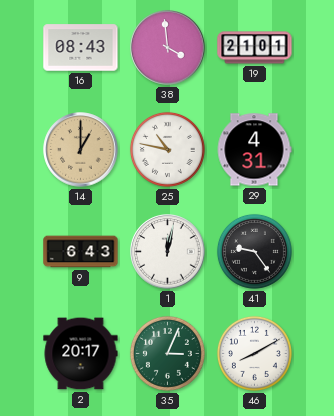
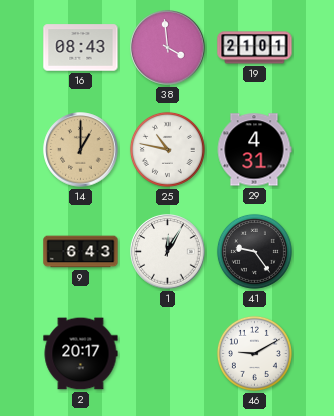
1: 12:02 -> 12:05 (168, 252)
35: 3:04 -> none (167, 353)
46: 8:10 -> 9:10 (254, 353)
